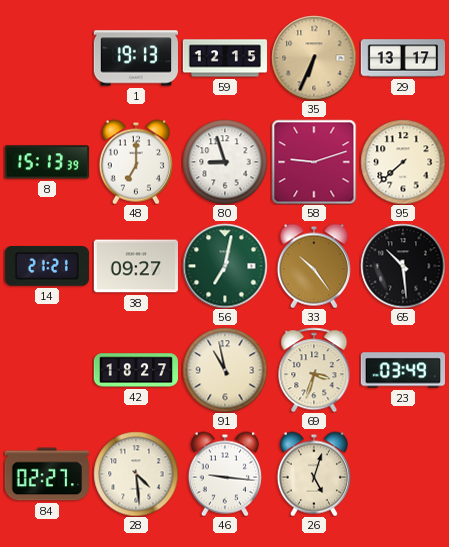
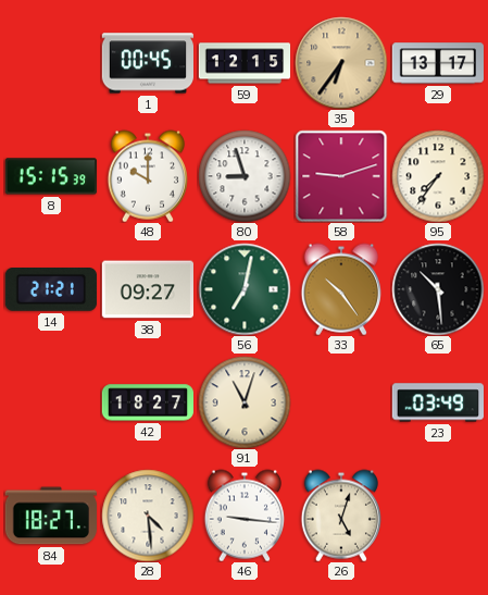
1: 19:13 -> 00:45 (147, 63)
35: 6:34 -> 6:36 (341, 63)
8: 15:13 -> 15:15 (51, 176)
48: 7:00 -> 10:00 (148, 176)
95: 7:38 -> 7:36 (438, 176)
91: 10:58 -> 11:03 (245, 402)
69: 3:33 -> none (314, 370)
84: 02:27 -> 18:27 (50, 516)
